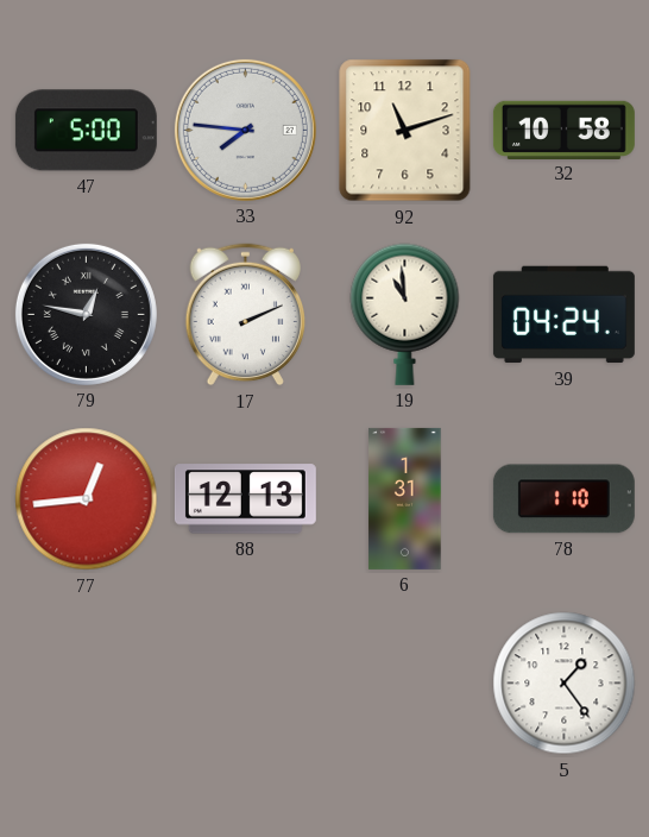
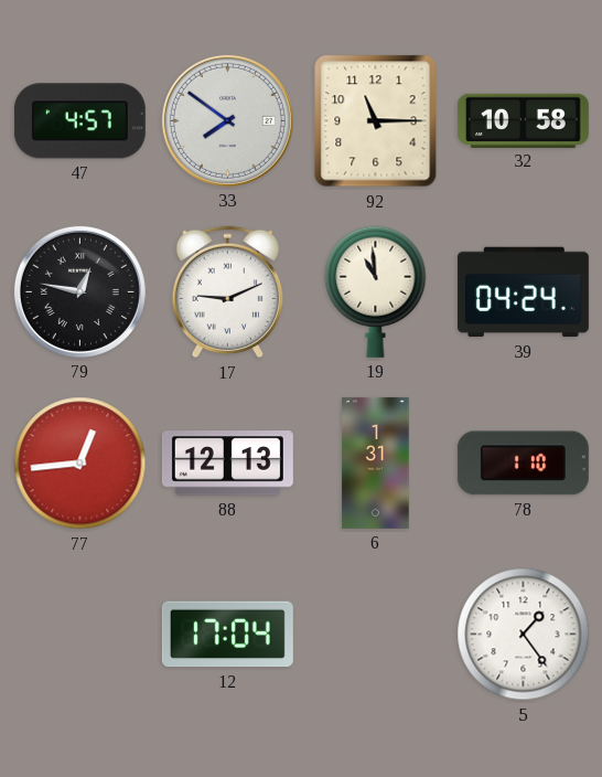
47: 5:00 -> 4:57 (79, 121)
33: 7:46 -> 7:51 (227, 120)
92: 11:12 -> 11:15 (376, 121)
17: 2:11 -> 9:11 (227, 292)
12: none -> 17:04 (227, 635)
